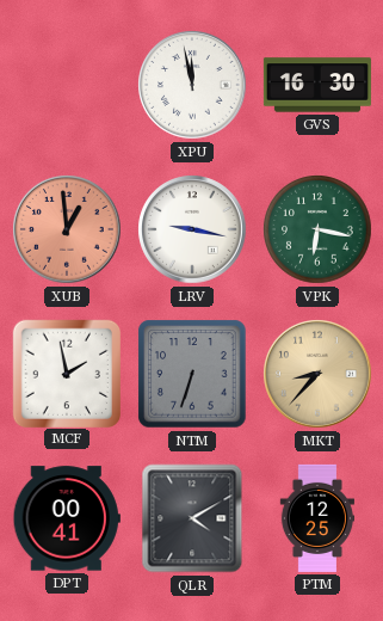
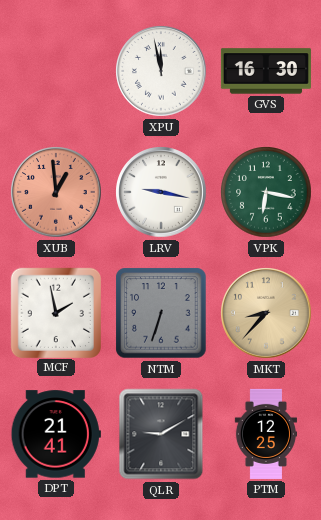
DPT: 00:41 -> 21:41 (56, 434)
QLR: 4:10 -> 9:10 (161, 434)
